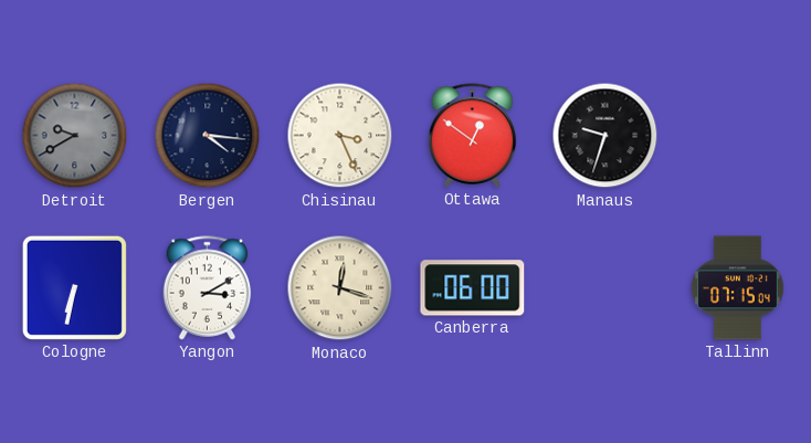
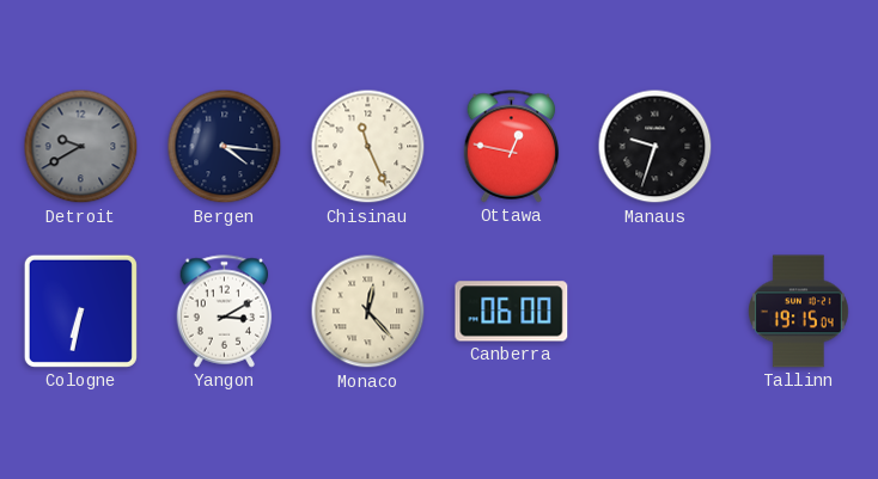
Chisinau: 3:26 -> 11:26 (368, 147)
Ottawa: 12:51 -> 12:47 (512, 147)
Monaco: 12:18 -> 12:23 (368, 312)
Tallinn: 07:15 -> 19:15 (798, 312)
